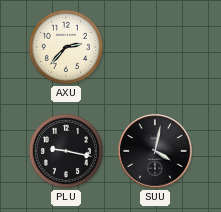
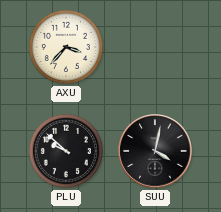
AXU: 2:37 -> 3:37 (66, 47)
PLU: 9:17 -> 9:52 (66, 151)
